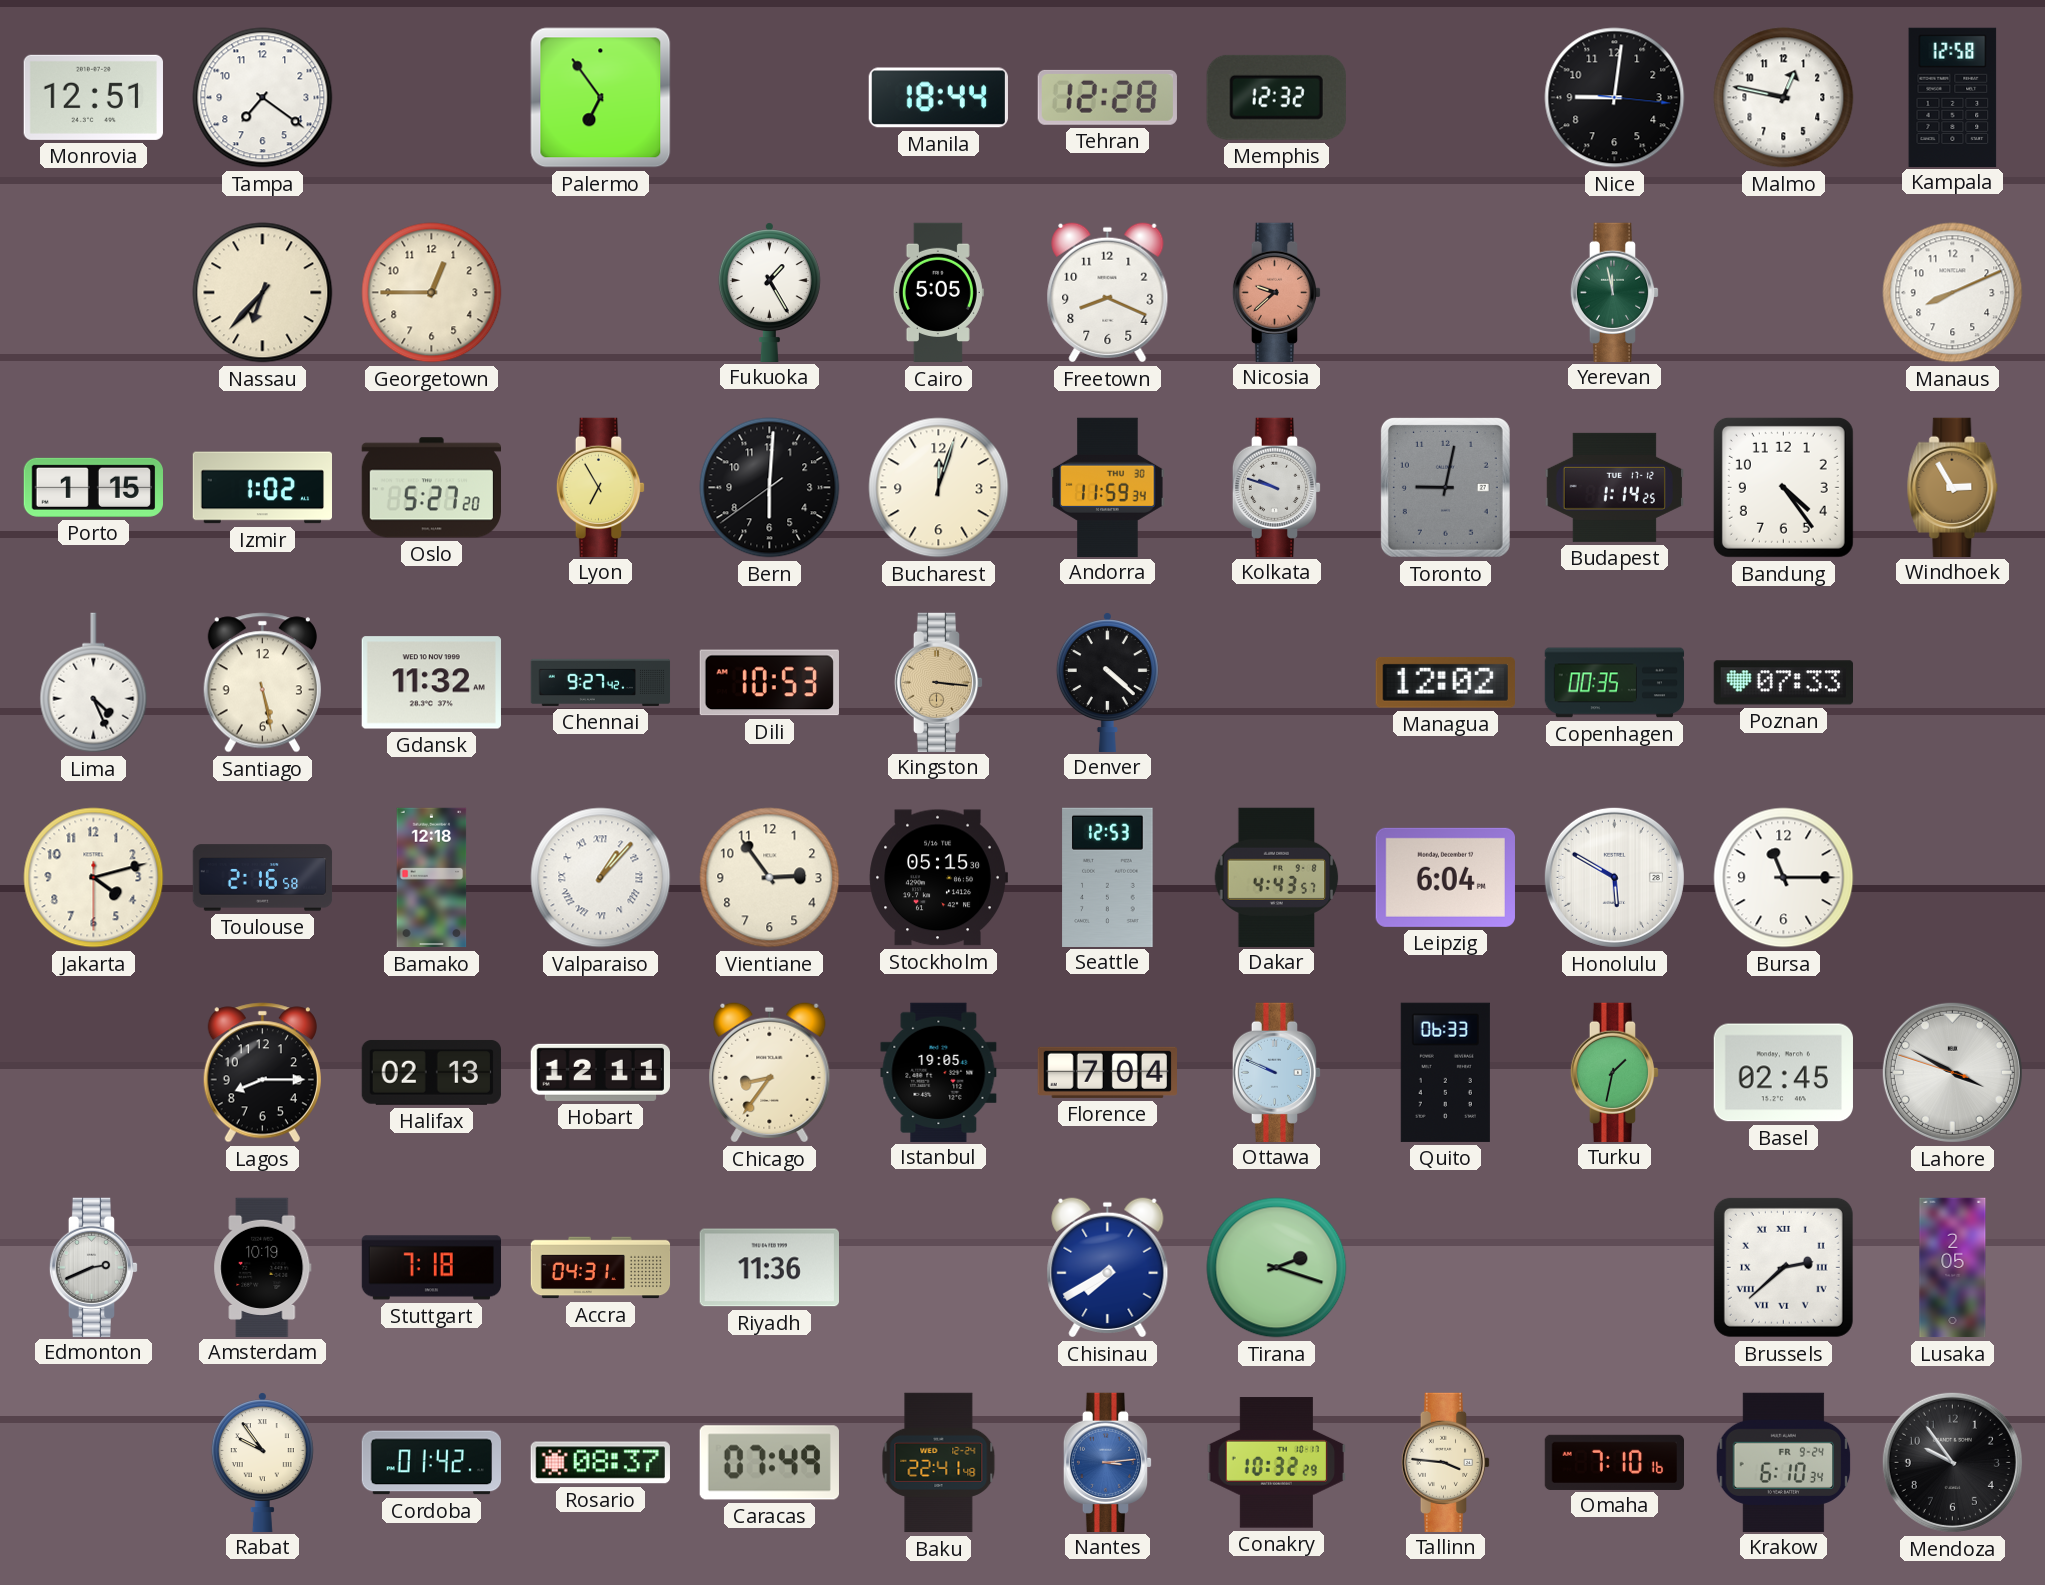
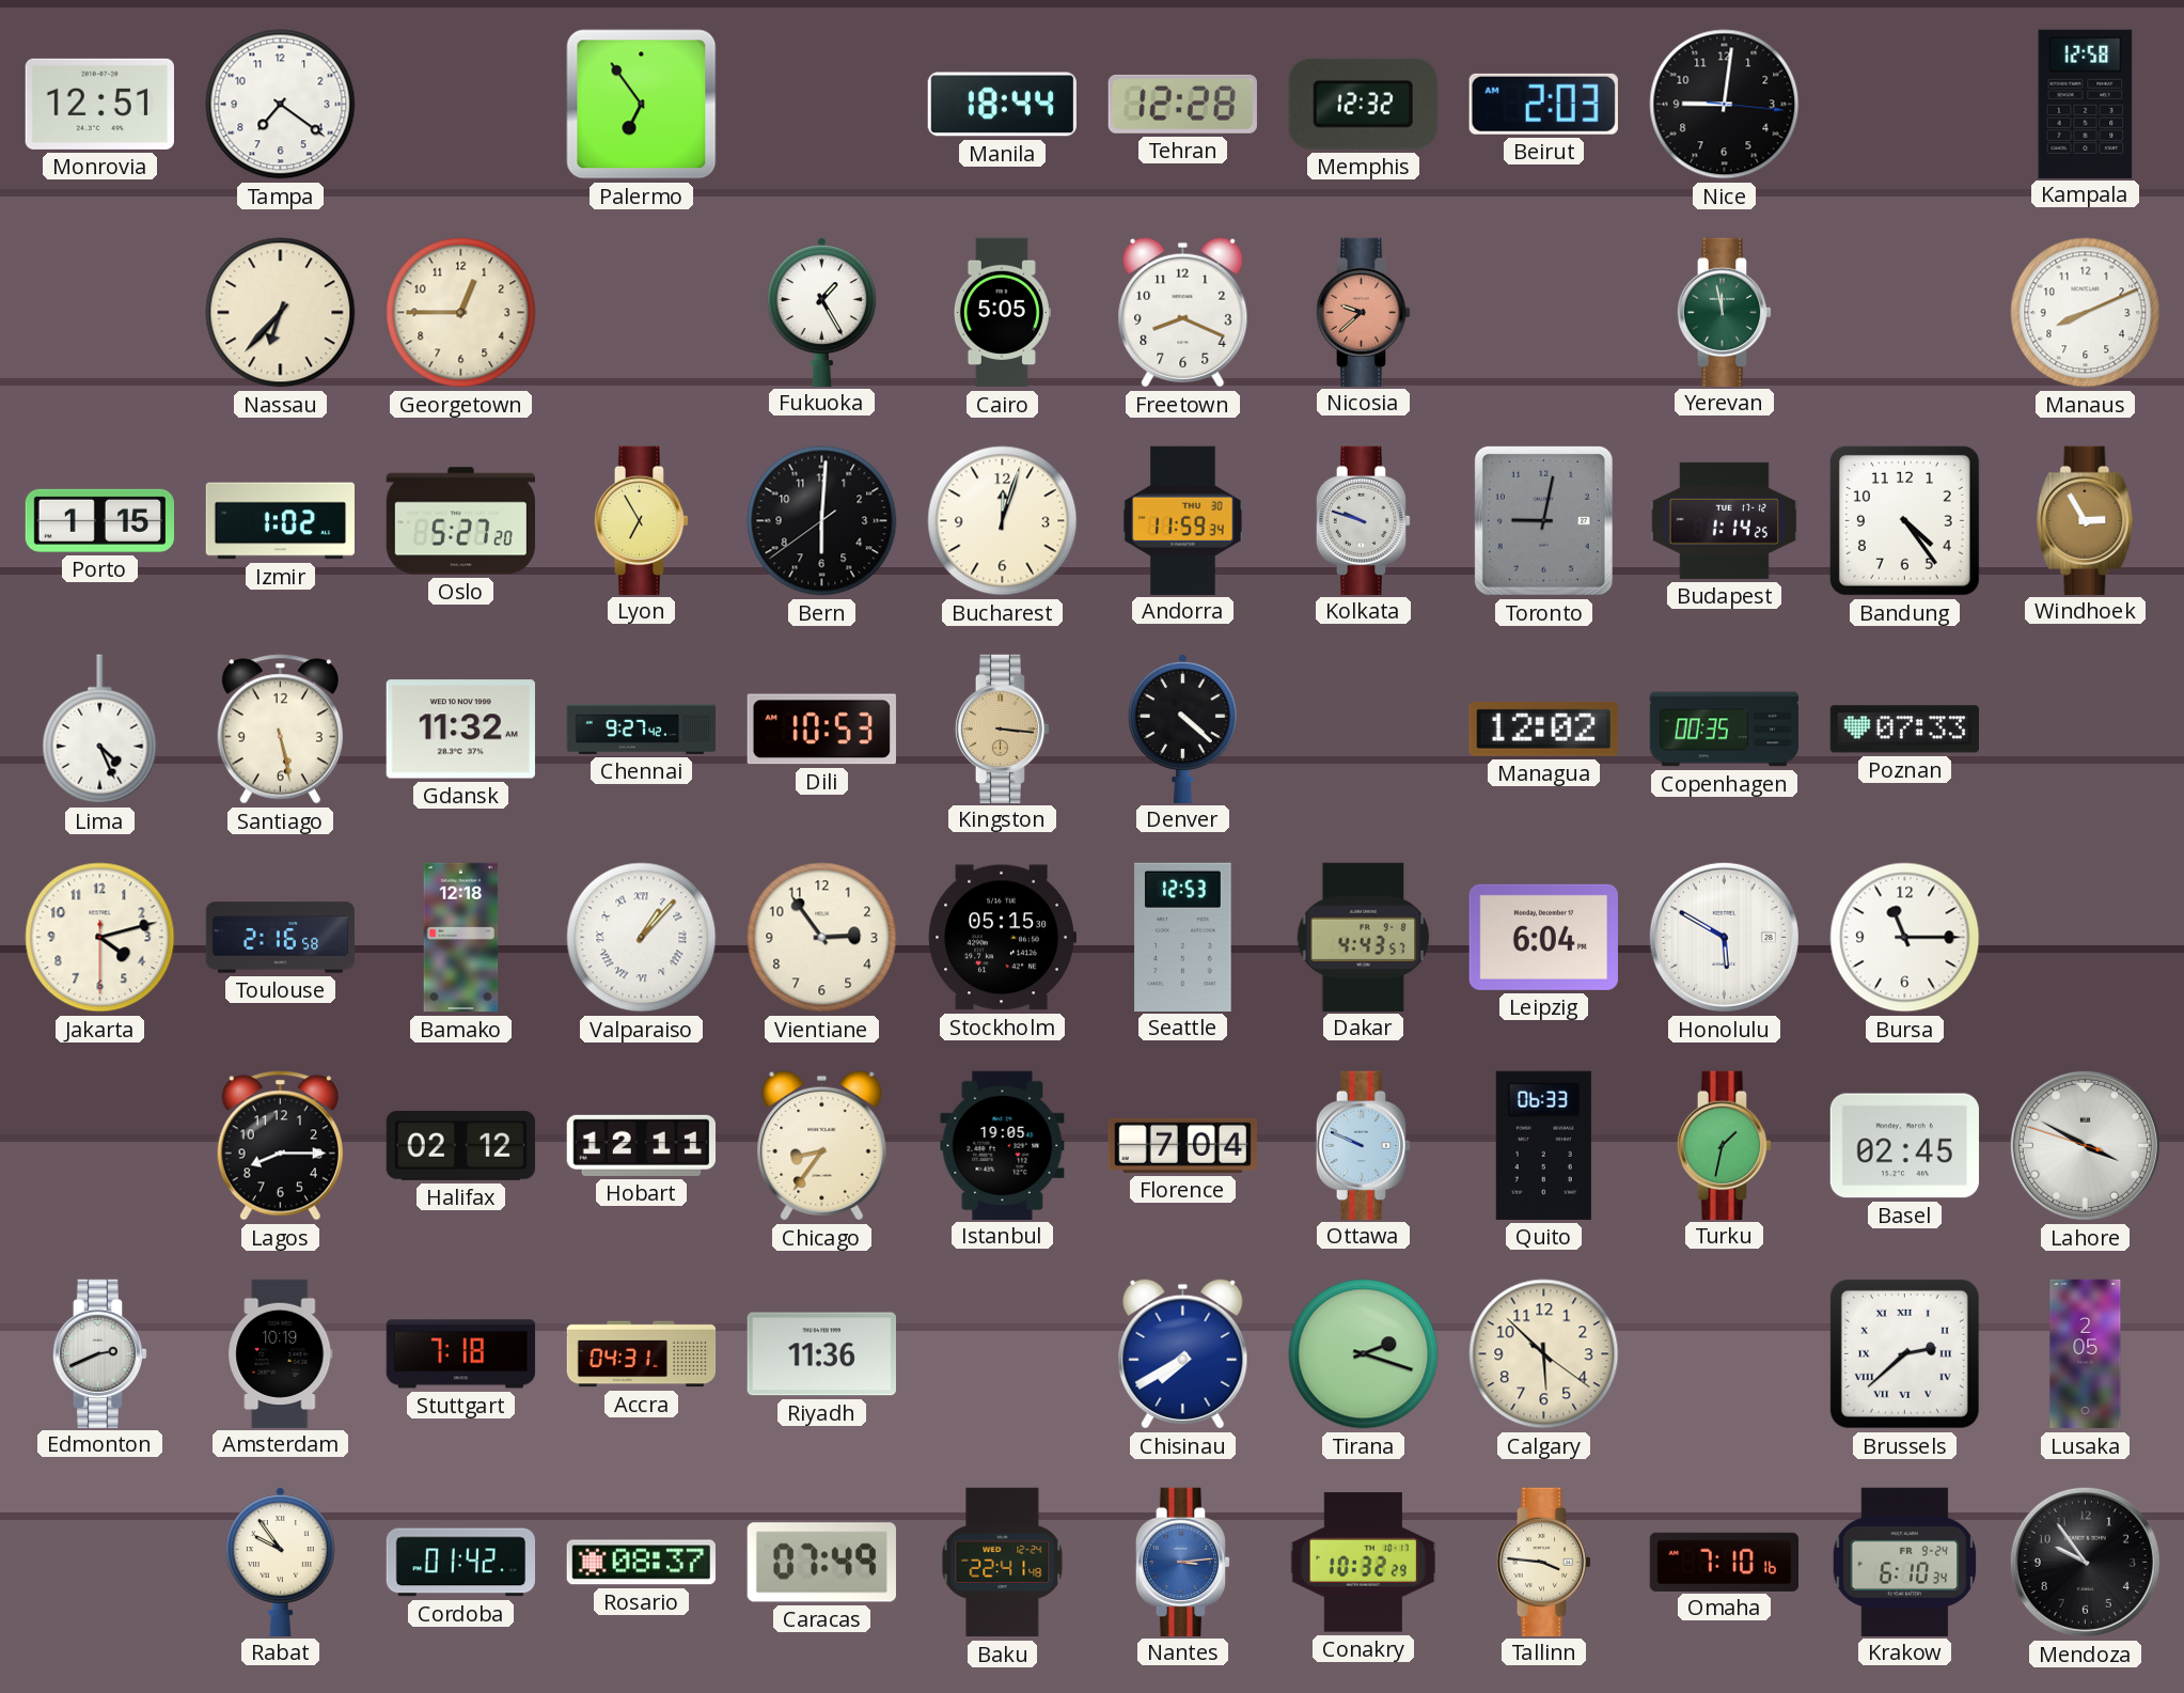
Beirut: none -> 2:03 (1543, 104)
Malmo: 12:47 -> none (1784, 98)
Halifax: 02:13 -> 02:12 (460, 1145)
Calgary: none -> 5:52 (1544, 1354)
